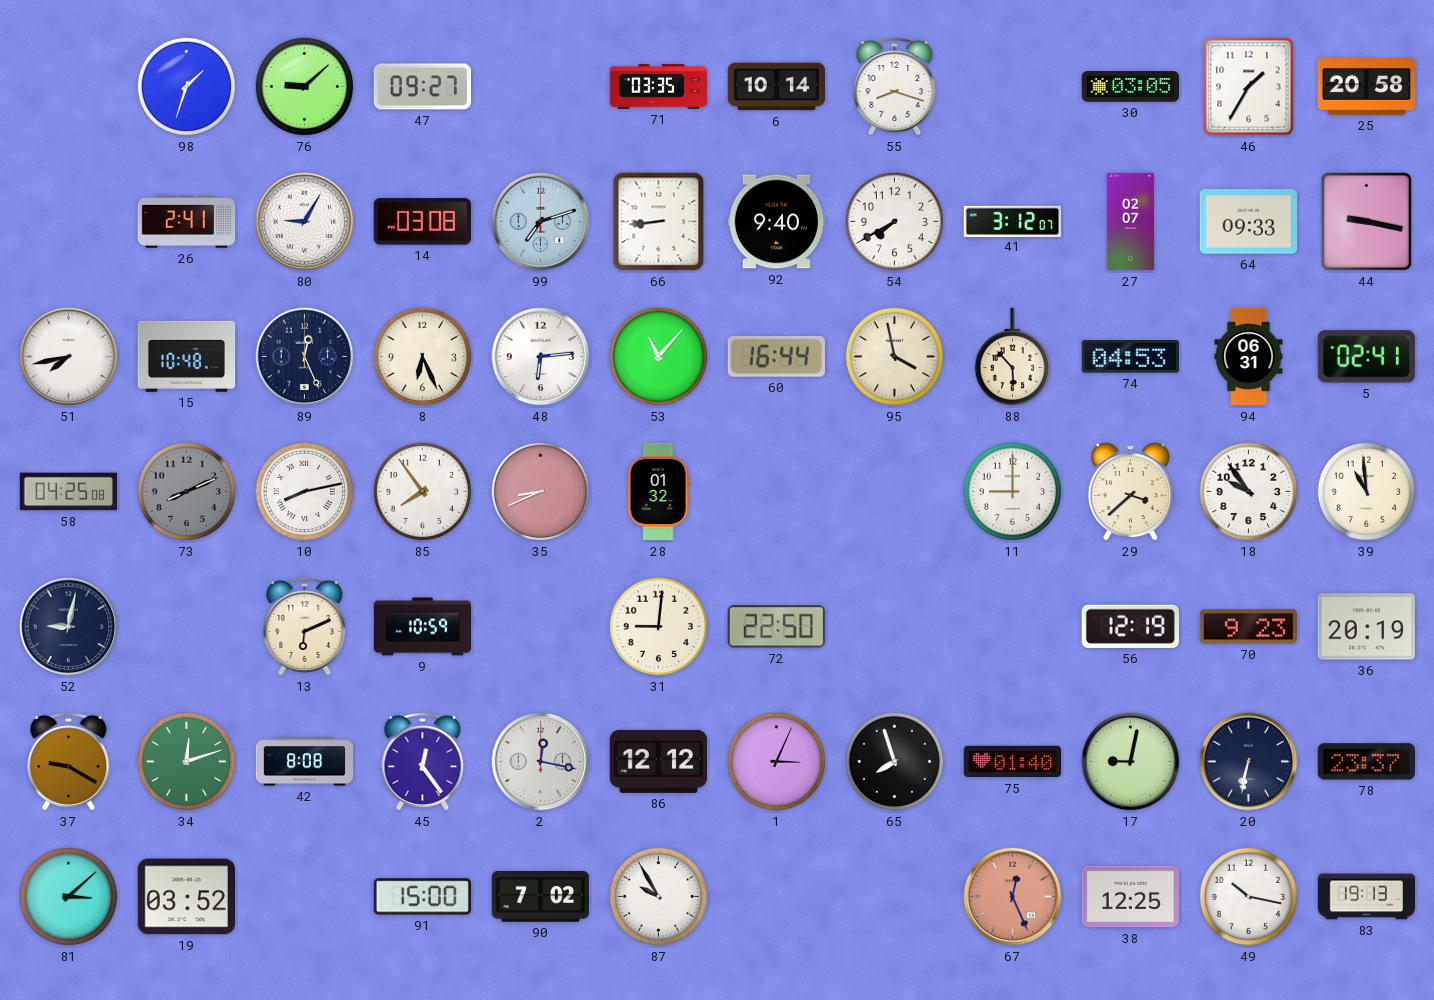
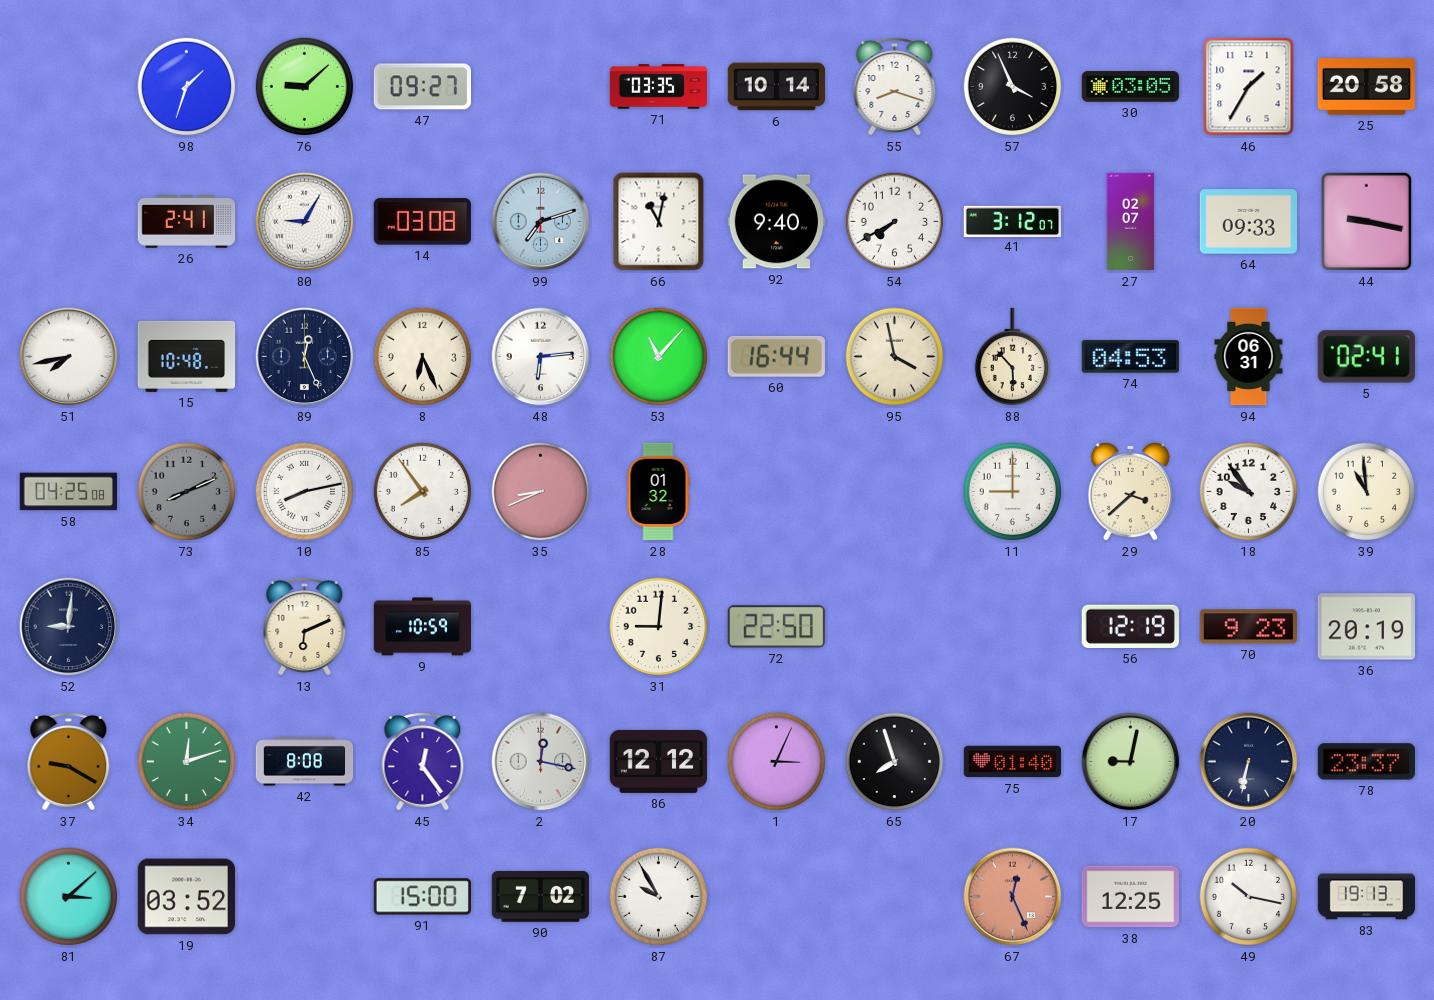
57: none -> 3:56 (1013, 87)
66: 8:44 -> 11:02 (659, 222)
52: 9:02 -> 9:01 (69, 627)
